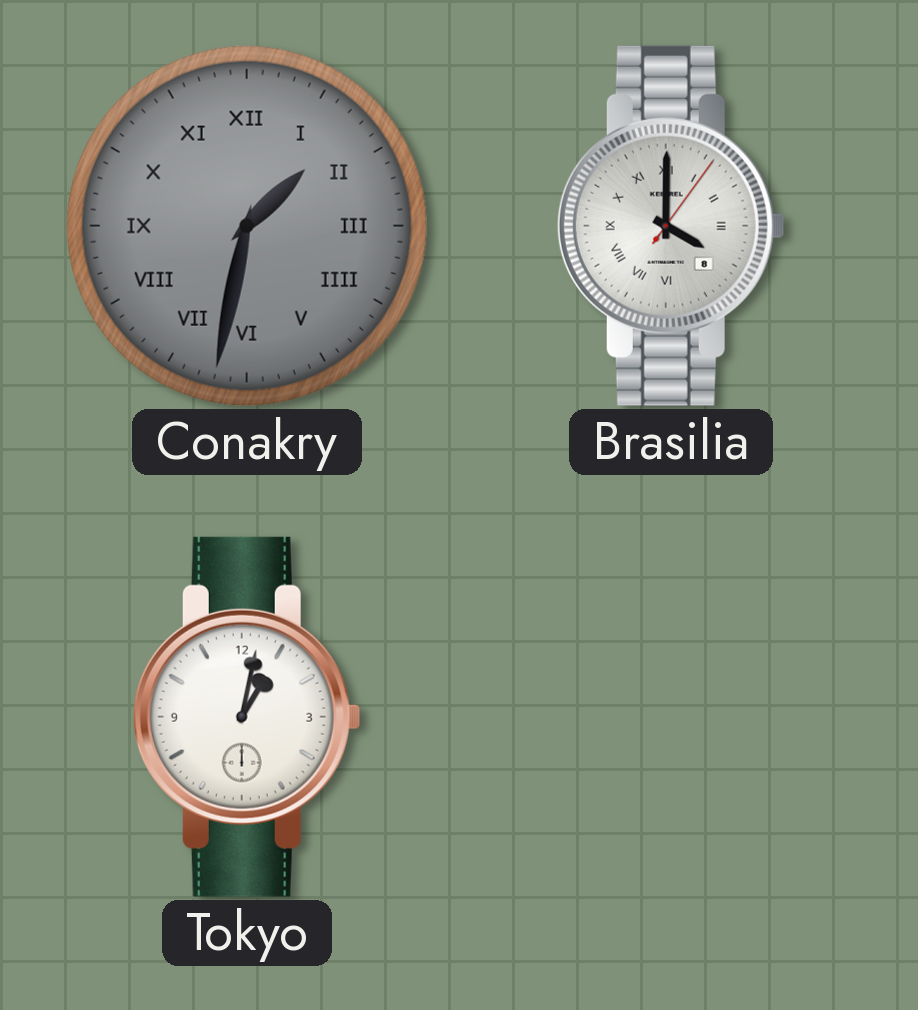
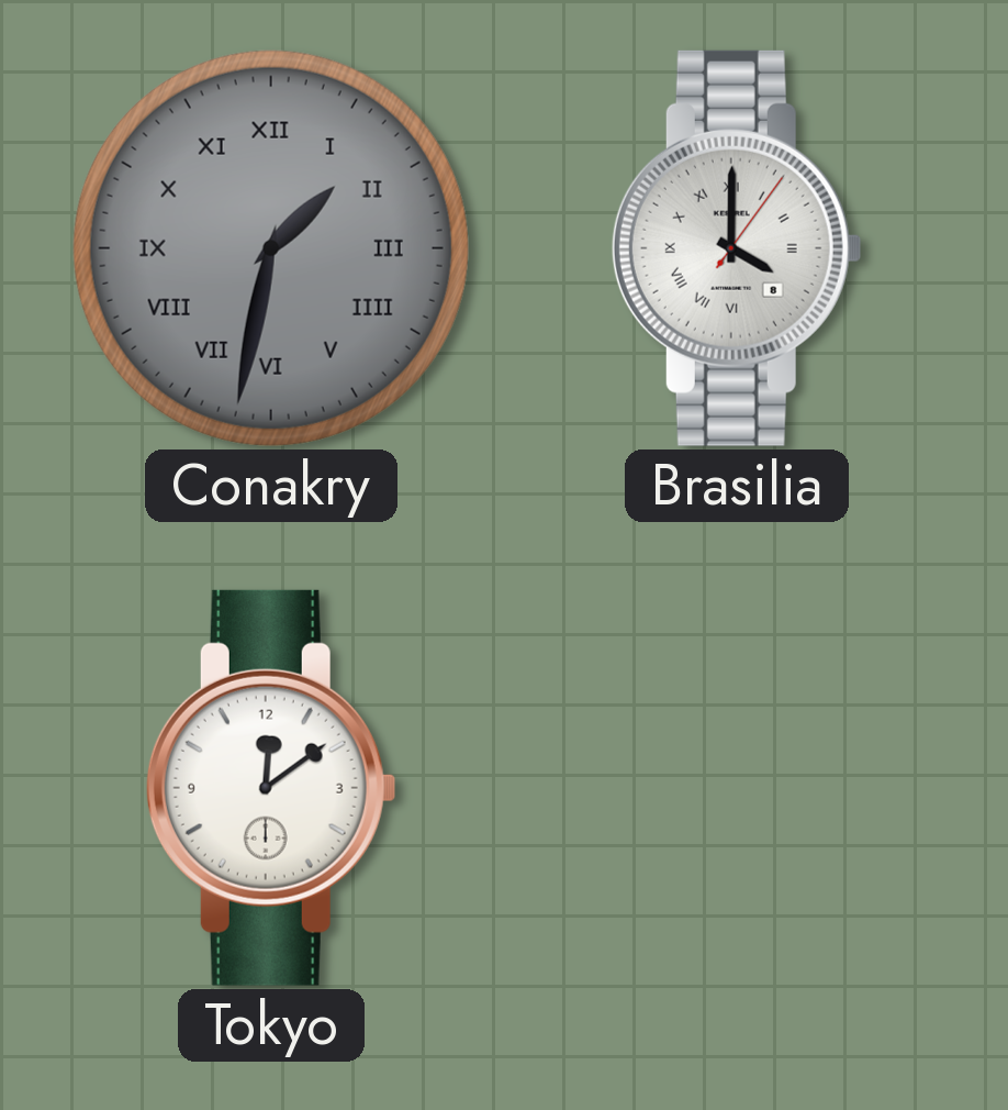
Tokyo: 1:02 -> 12:09 (271, 788)
